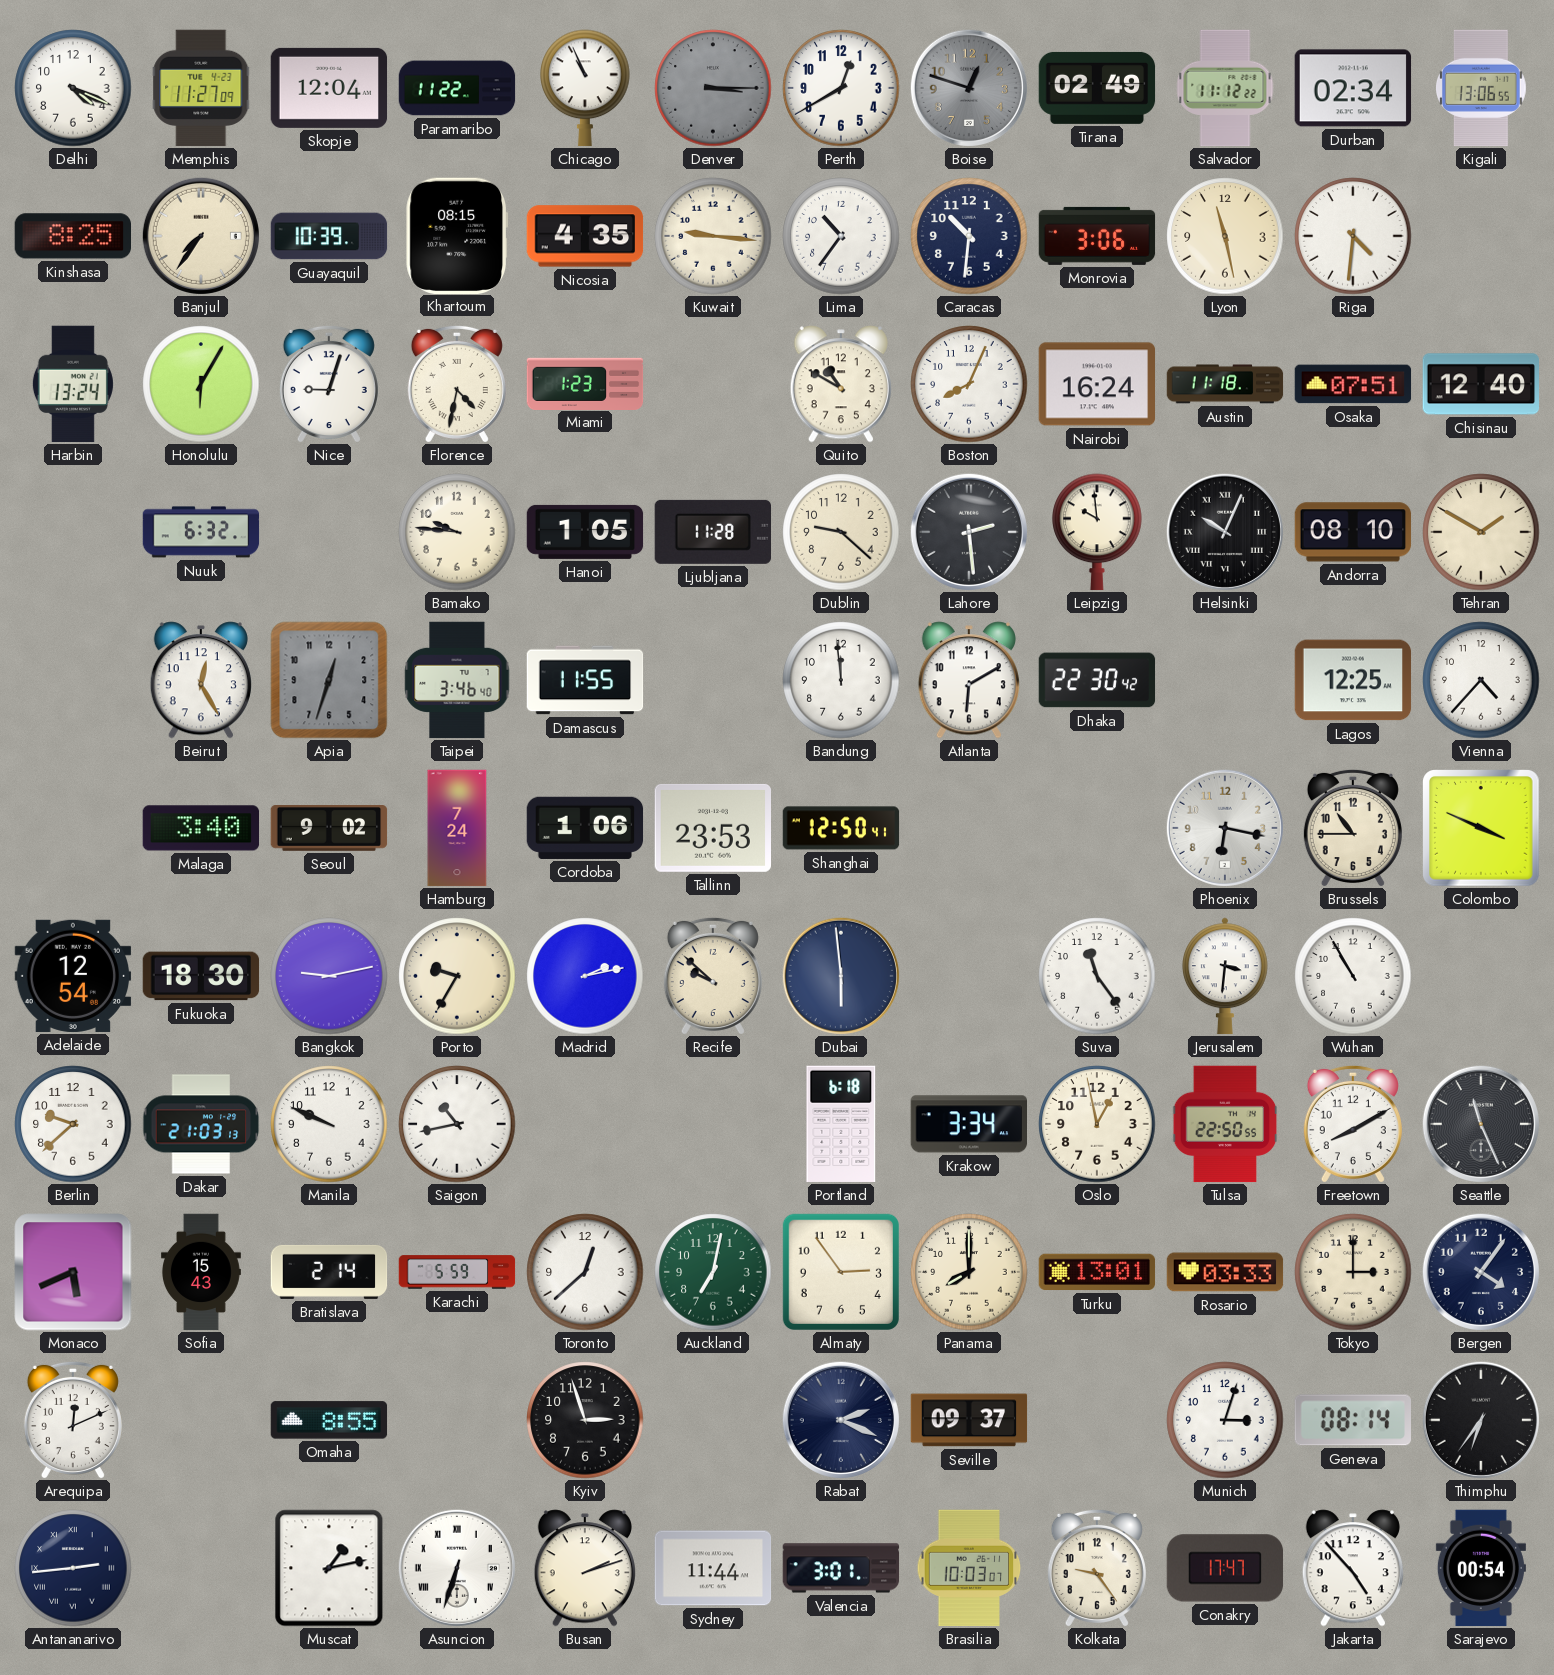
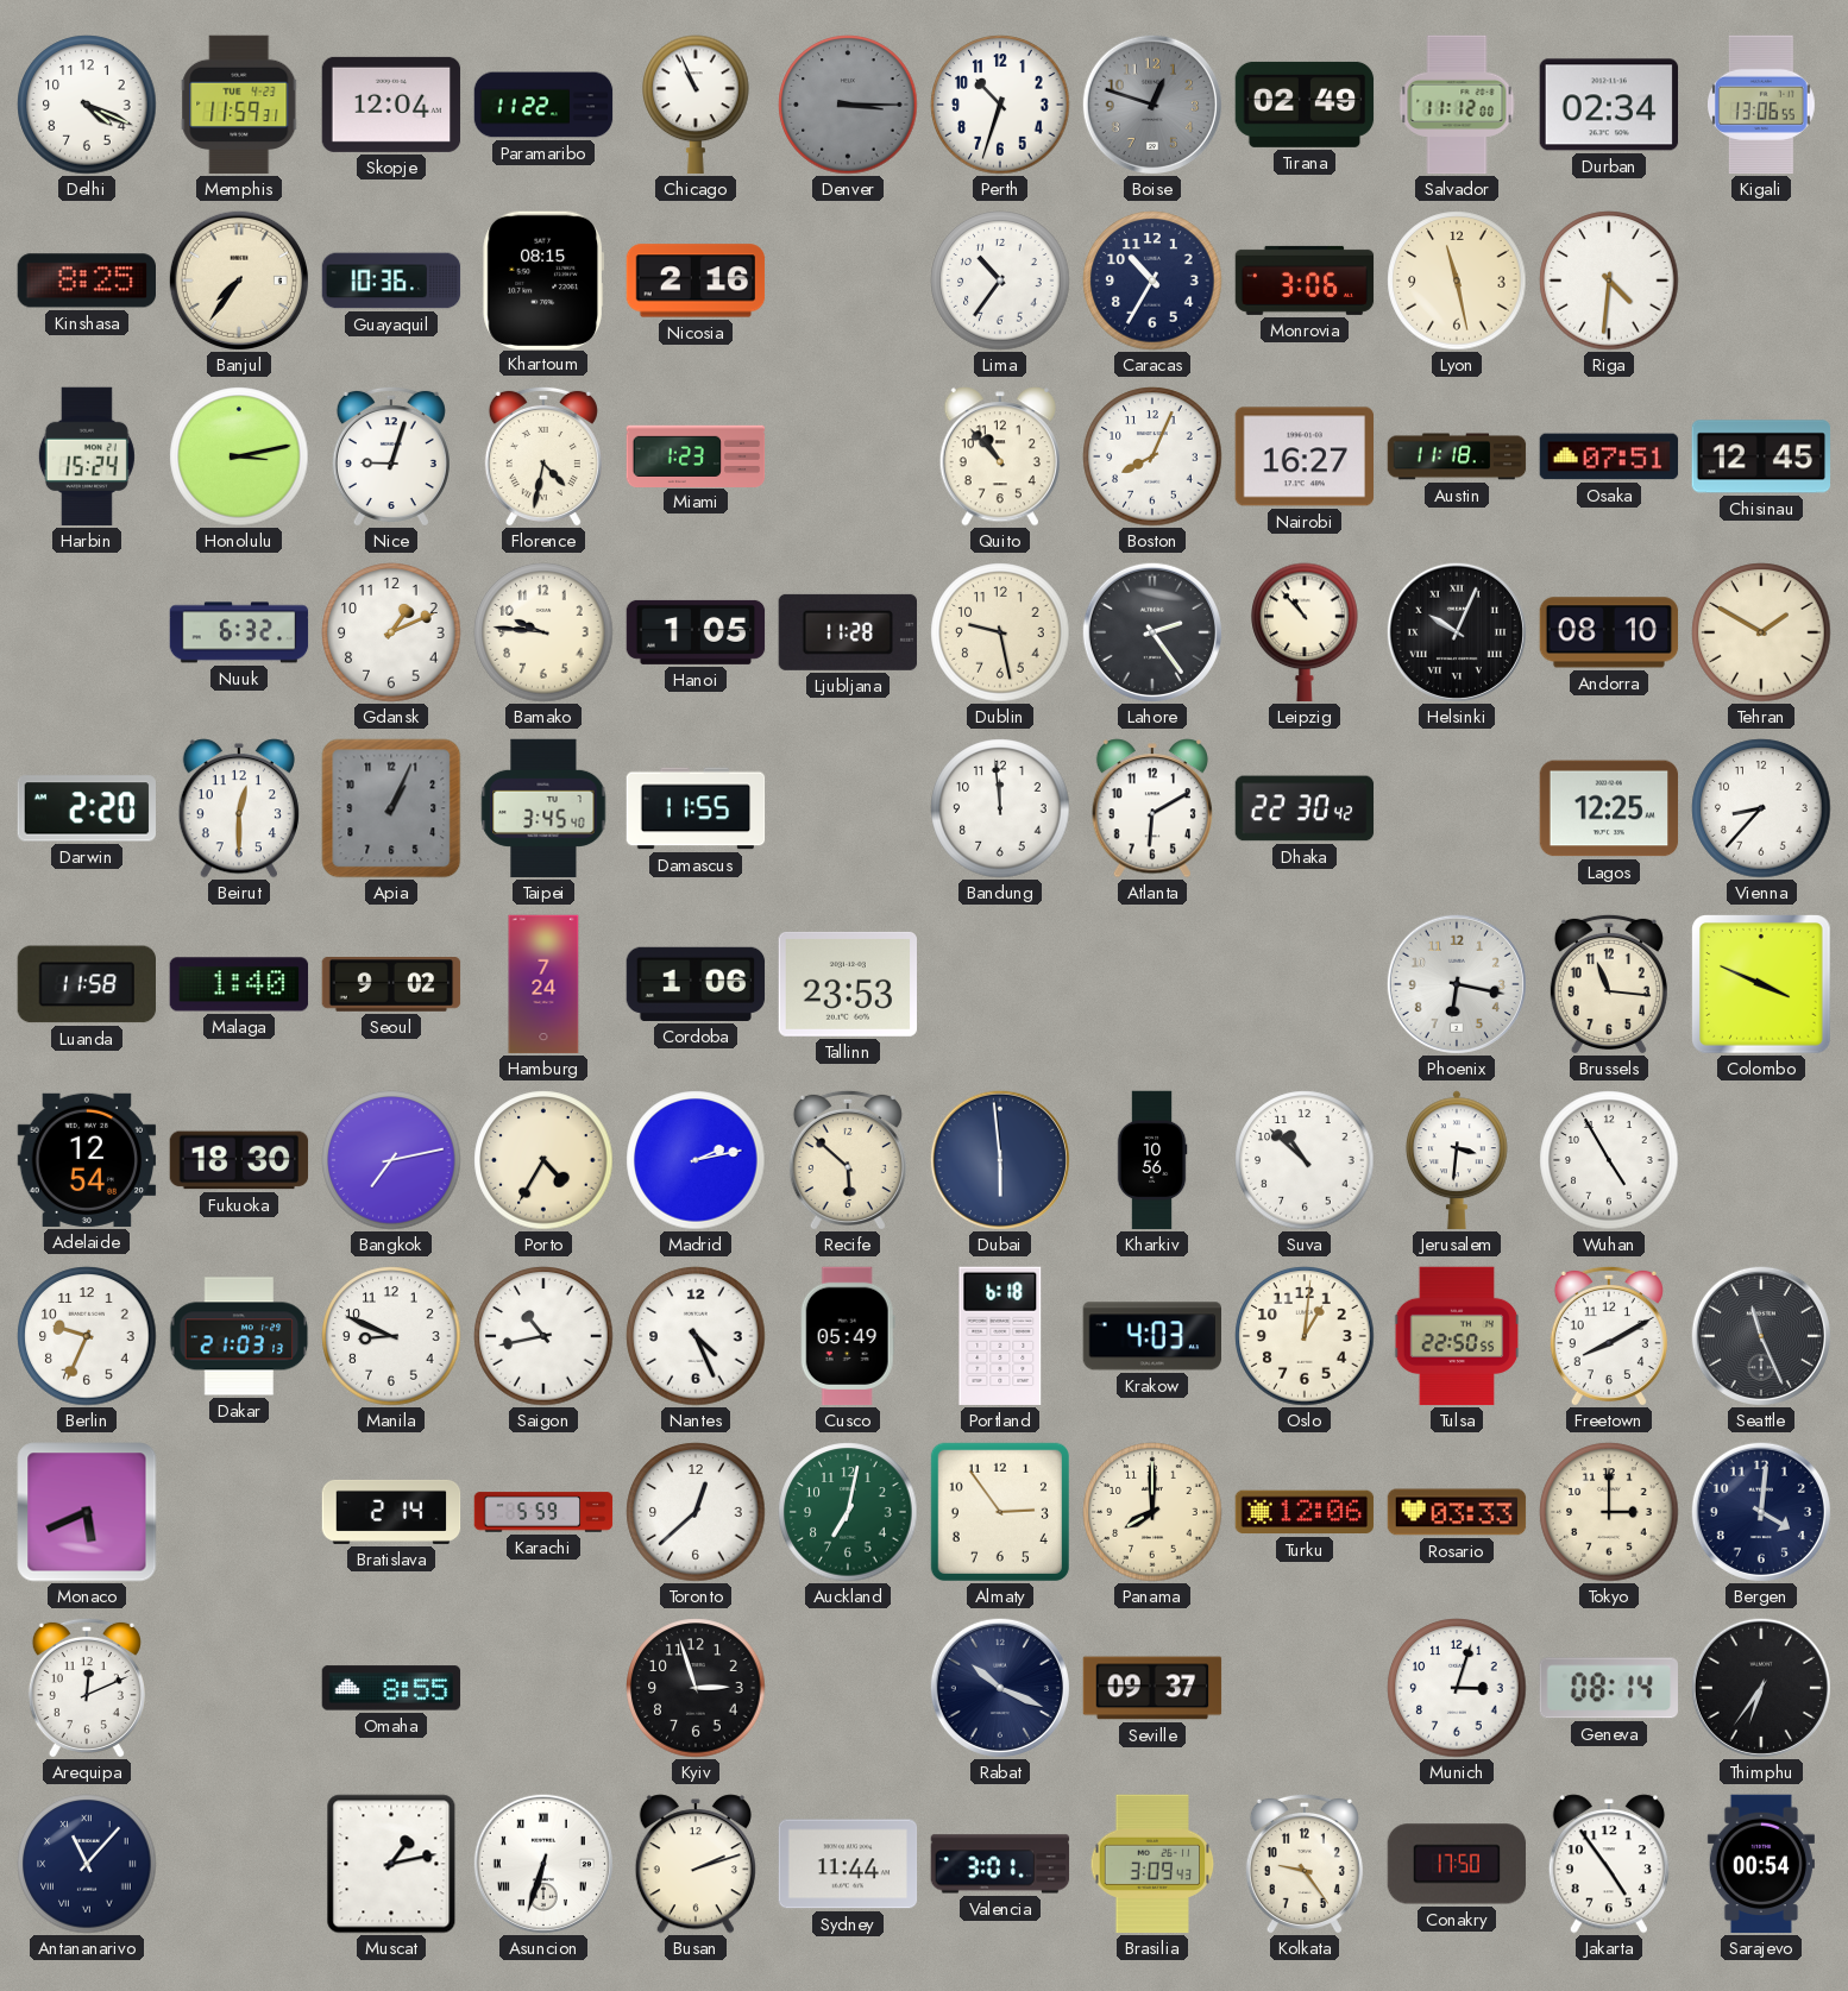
Memphis: 11:27 -> 11:59 (239, 105)
Perth: 12:40 -> 10:33 (1000, 105)
Salvador: 11:12:22 -> 11:12:00 (1457, 105)
Guayaquil: 10:39 -> 10:36 (391, 281)
Nicosia: 4:35 -> 2:16 (696, 281)
Kuwait: 9:16 -> none (713, 236)
Caracas: 10:31 -> 10:35 (1152, 281)
Harbin: 13:24 -> 15:24 (87, 456)
Honolulu: 6:05 -> 3:13 (239, 456)
Quito: 10:50 -> 10:53 (1000, 456)
Nairobi: 16:24 -> 16:27 (1305, 456)
Chisinau: 12:40 -> 12:45 (1761, 456)
Gdansk: none -> 1:11 (391, 632)
Dublin: 9:22 -> 9:28 (1000, 632)
Lahore: 2:29 -> 2:24 (1152, 632)
Leipzig: 9:59 -> 10:53 (1305, 632)
Darwin: none -> 2:20 (87, 808)
Beirut: 12:25 -> 12:30 (239, 808)
Apia: 12:33 -> 1:04 (391, 808)
Taipei: 3:46 -> 3:45 (543, 808)
Vienna: 4:37 -> 8:37 (1761, 808)
Luanda: none -> 11:58 (86, 984)
Malaga: 3:40 -> 1:40 (239, 984)
Shanghai: 12:50 -> none (841, 828)
Brussels: 10:45 -> 11:16 (1609, 984)
Bangkok: 9:13 -> 7:13 (391, 1160)
Porto: 9:35 -> 4:35 (543, 1160)
Recife: 9:52 -> 5:52 (848, 1160)
Kharkiv: none -> 10:56 (1152, 1160)
Suva: 11:24 -> 10:52 (1305, 1160)
Wuhan: 10:55 -> 4:55 (1609, 1160)
Berlin: 9:38 -> 9:34 (87, 1336)
Manila: 9:49 -> 8:49 (391, 1336)
Nantes: none -> 4:26 (696, 1336)
Cusco: none -> 05:49 (848, 1336)
Krakow: 3:34 -> 4:03 (1151, 1336)
Oslo: 12:58 -> 1:01 (1305, 1336)
Sofia: 15:43 -> none (201, 1272)
Turku: 13:01 -> 12:06 (1305, 1512)
Bergen: 4:06 -> 4:01 (1761, 1512)
Rabat: 2:19 -> 10:19 (1000, 1688)
Antananarivo: 2:44 -> 11:07 (87, 1864)
Brasilia: 10:03 -> 3:09 (1152, 1864)
Conakry: 17:47 -> 17:50 (1457, 1864)
Jakarta: 4:53 -> 4:54 (1609, 1864)
